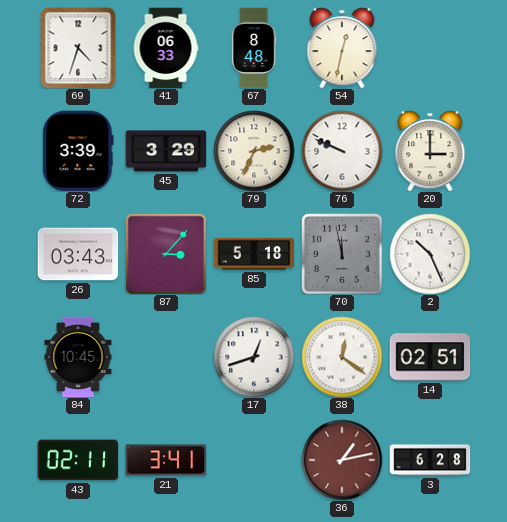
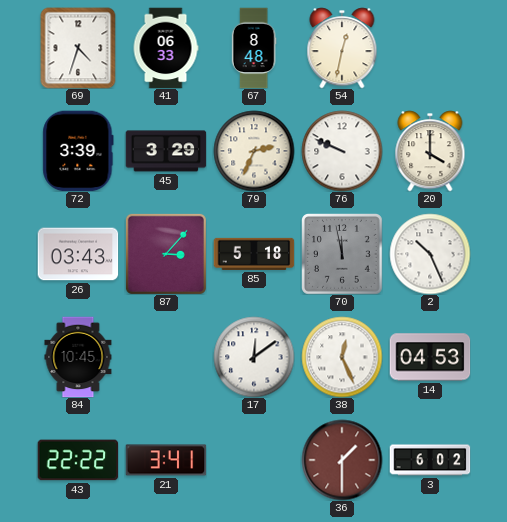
20: 3:00 -> 4:00 (430, 151)
17: 12:42 -> 12:09 (254, 357)
38: 12:21 -> 12:26 (342, 357)
14: 02:51 -> 04:53 (430, 357)
43: 02:11 -> 22:22 (78, 460)
36: 1:13 -> 1:30 (342, 460)
3: 6:28 -> 6:02 (430, 460)
